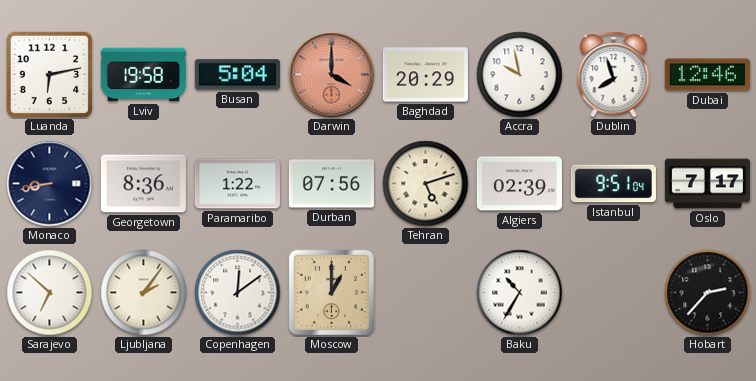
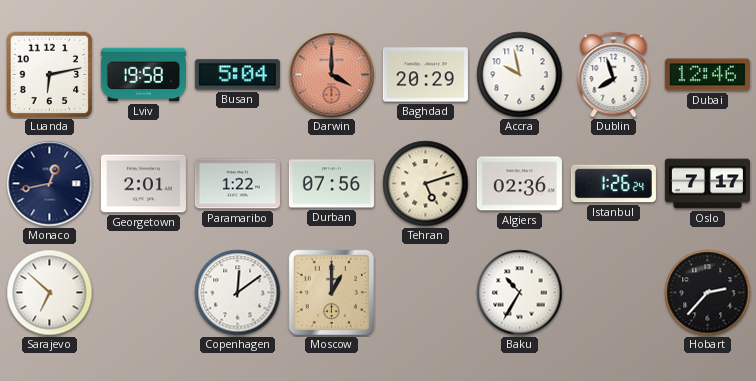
Monaco: 8:43 -> 12:43 (50, 184)
Georgetown: 8:36 -> 2:01 (143, 184)
Algiers: 02:39 -> 02:36 (519, 184)
Istanbul: 9:51 -> 1:26 (613, 184)
Ljubljana: 2:06 -> none (144, 293)
